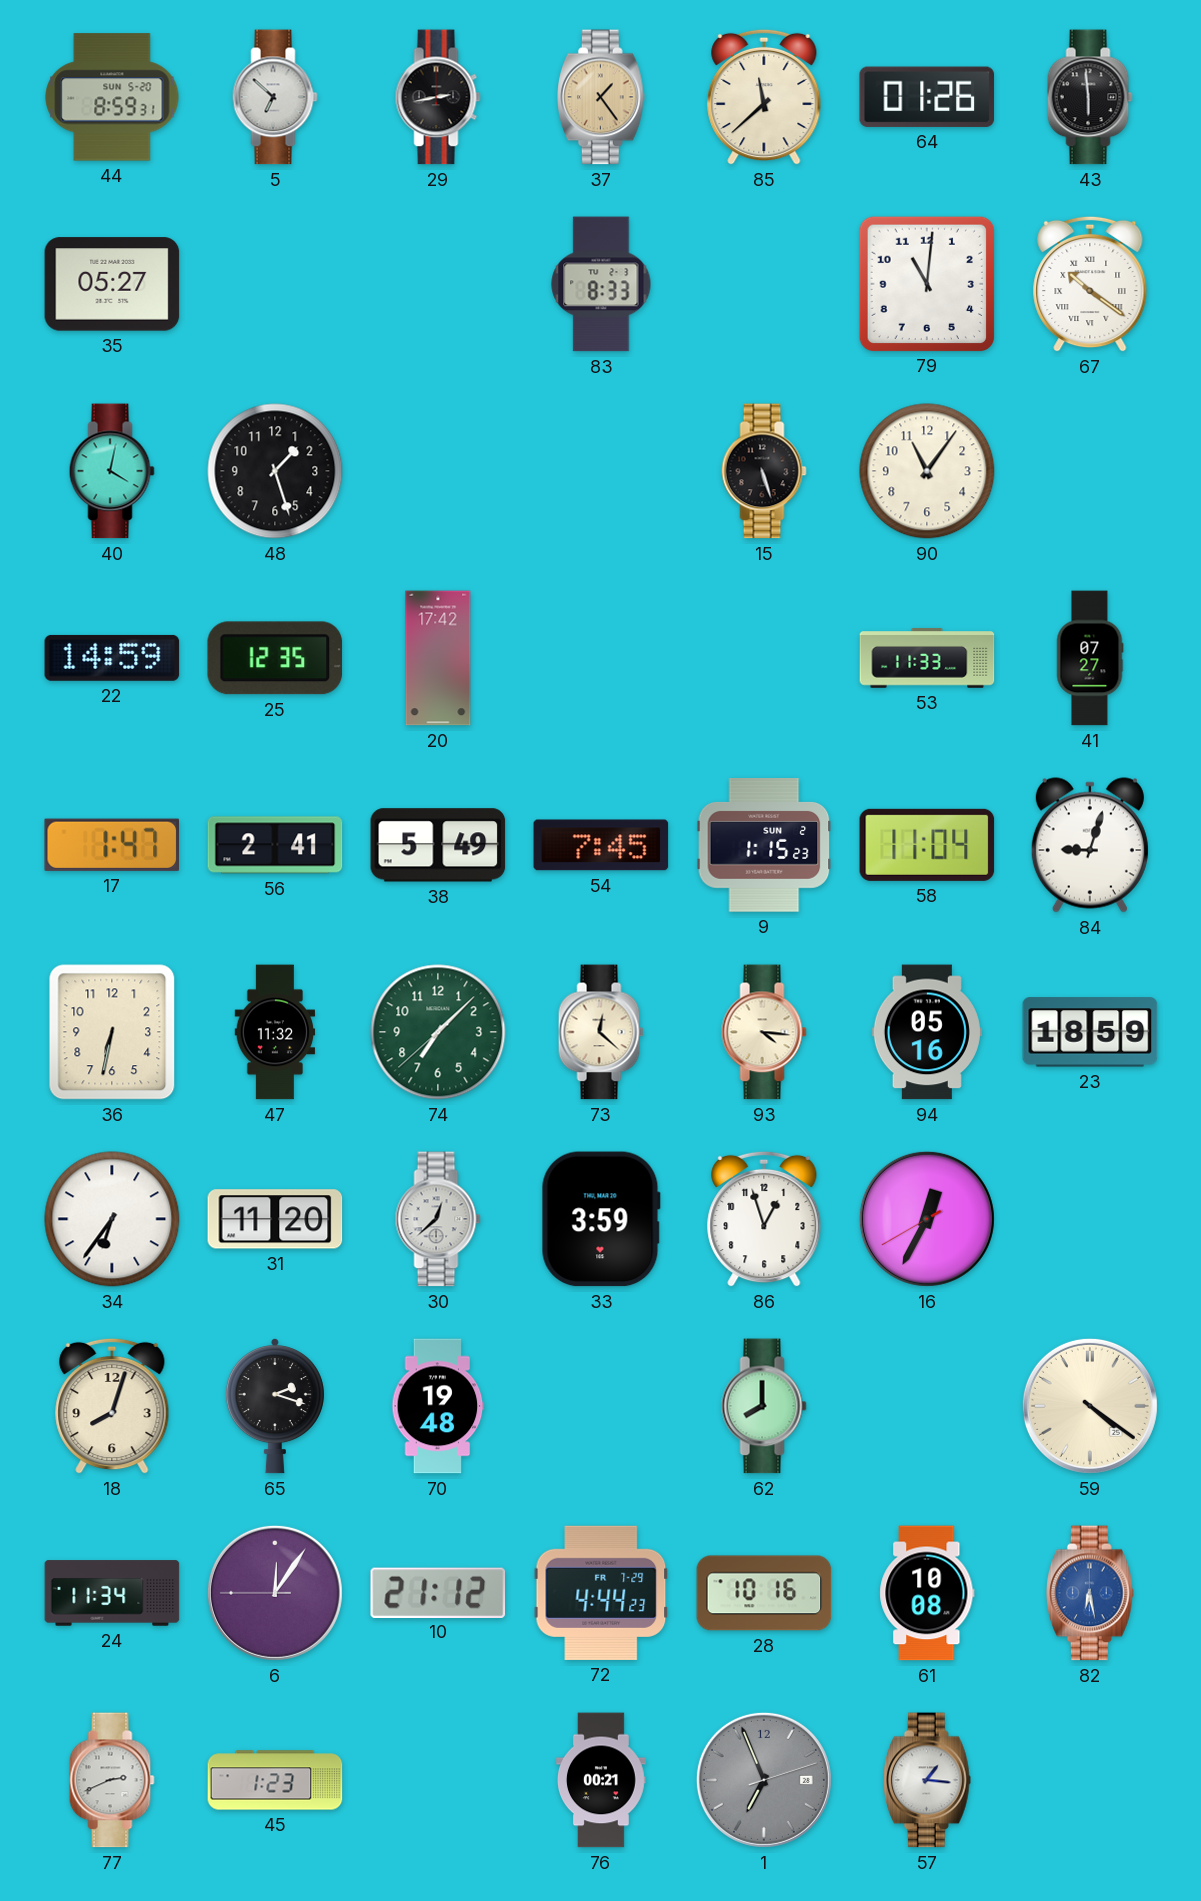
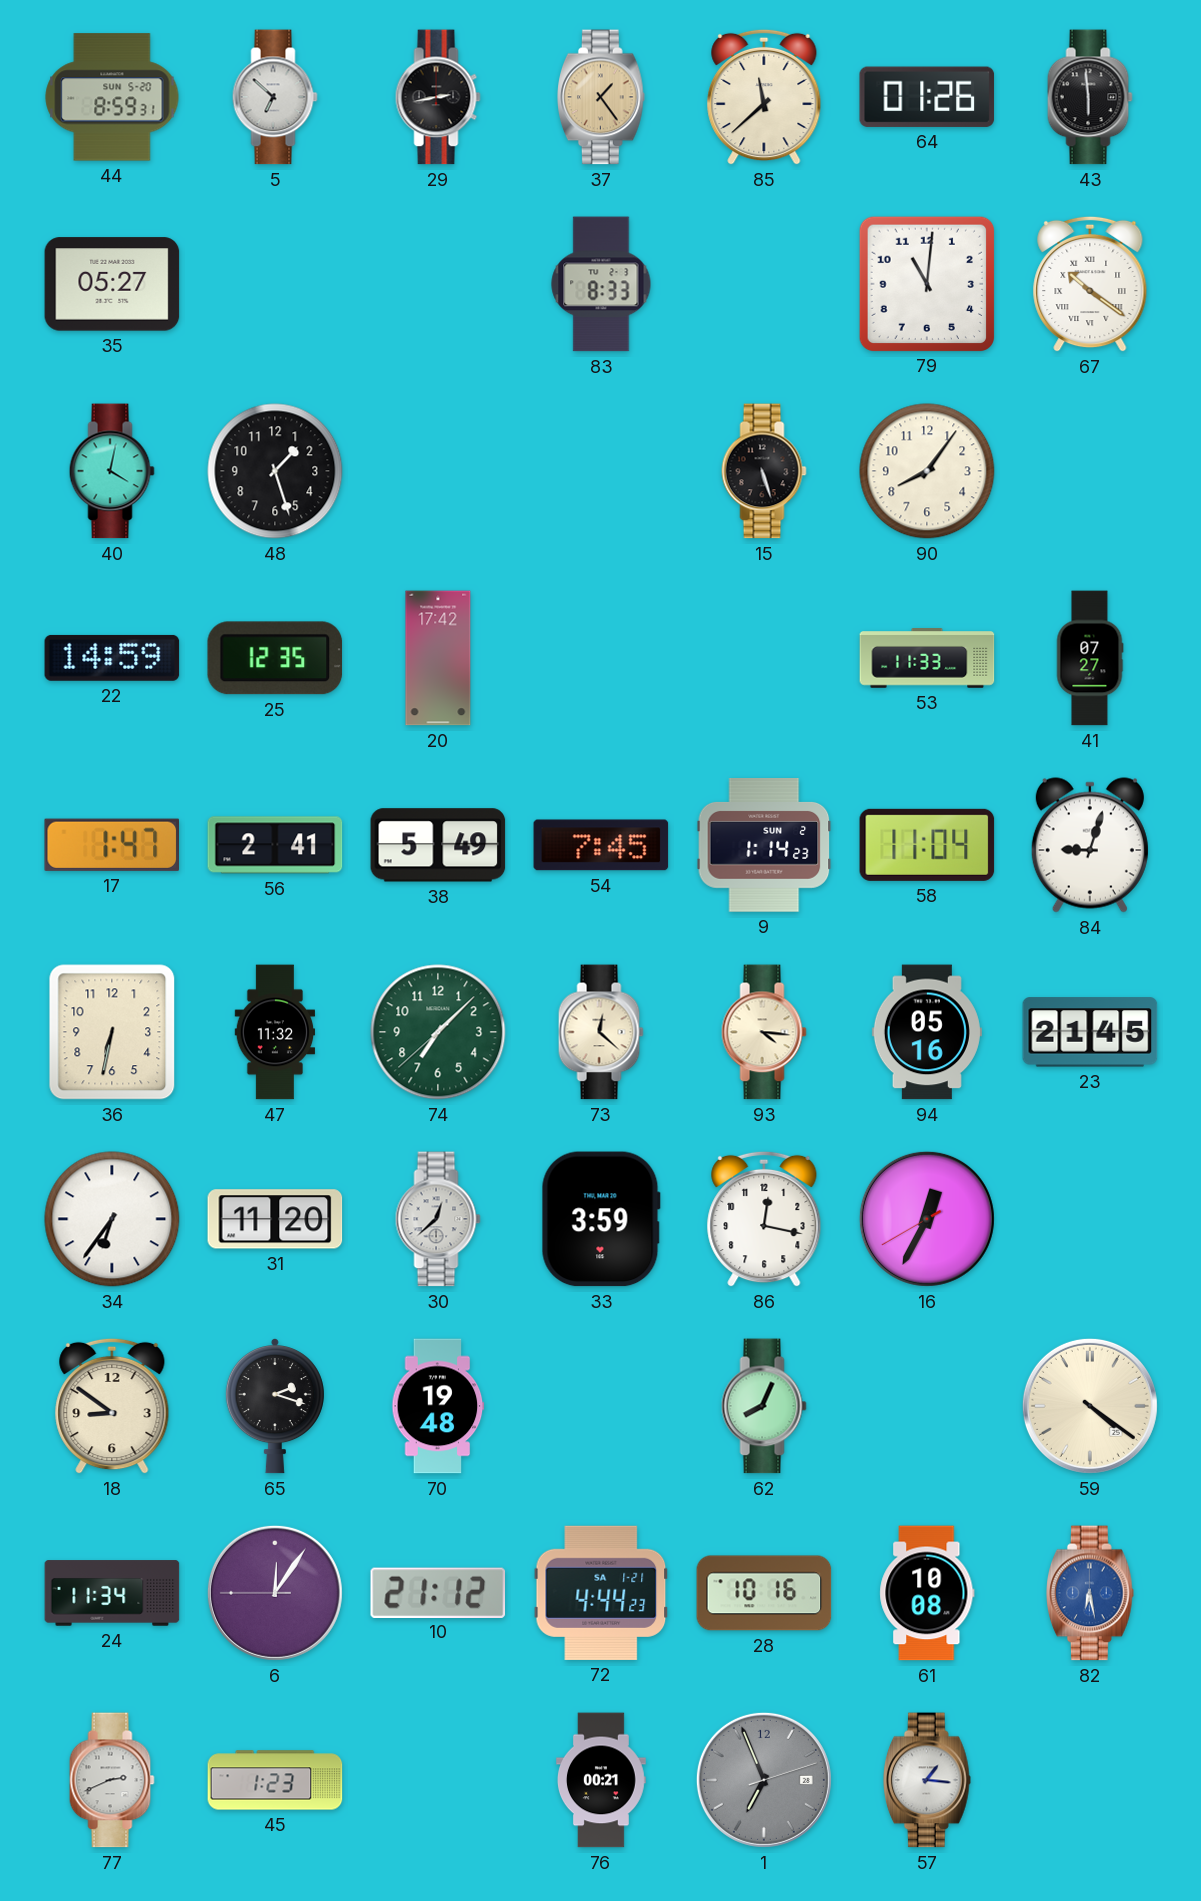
90: 11:06 -> 8:06 (927, 471)
9: 1:15 -> 1:14 (764, 846)
23: 18:59 -> 21:45 (1090, 1032)
86: 12:57 -> 12:17 (764, 1219)
18: 8:03 -> 8:51 (112, 1406)
62: 8:00 -> 8:04 (764, 1406)
72 date: FR 7-29 -> SA 1-21 (601, 1593)
